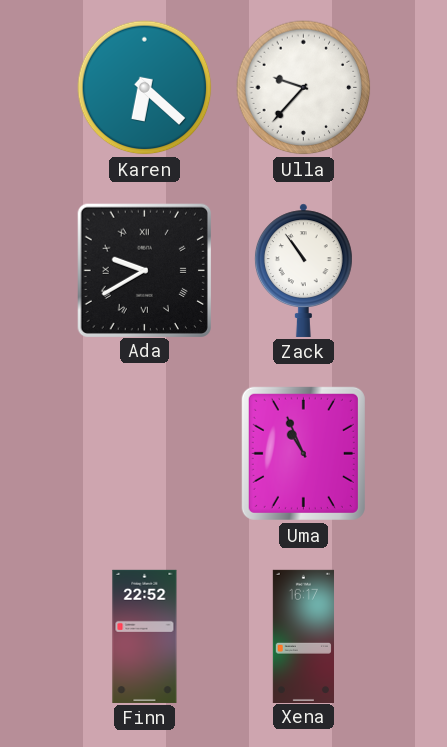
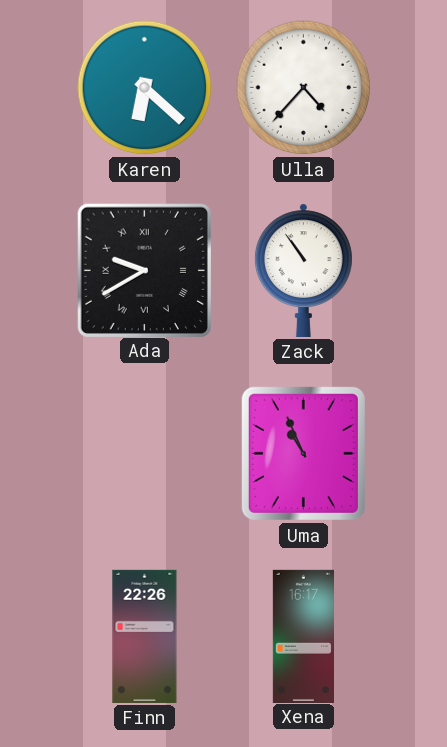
Ulla: 9:37 -> 4:37 (304, 88)
Finn: 22:52 -> 22:26 (145, 636)
